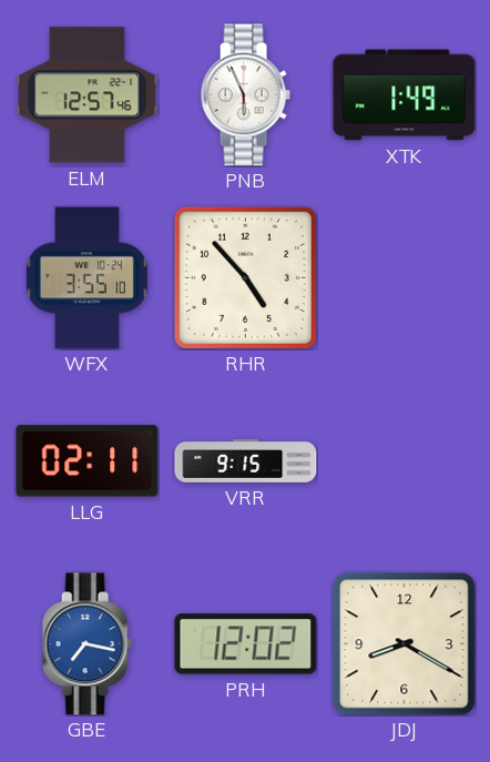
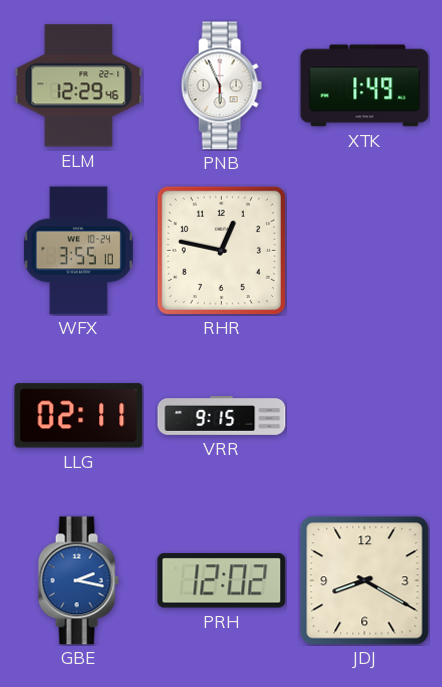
ELM: 12:57 -> 12:29 (79, 86)
RHR: 4:53 -> 12:47 (221, 250)
GBE: 7:17 -> 2:17 (78, 581)
